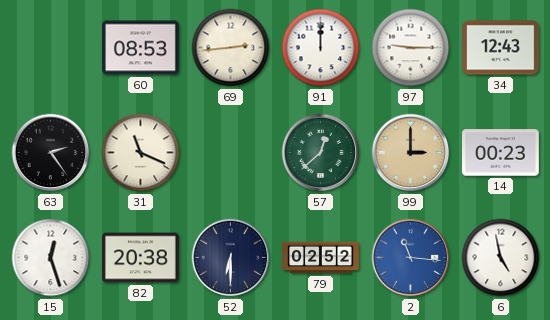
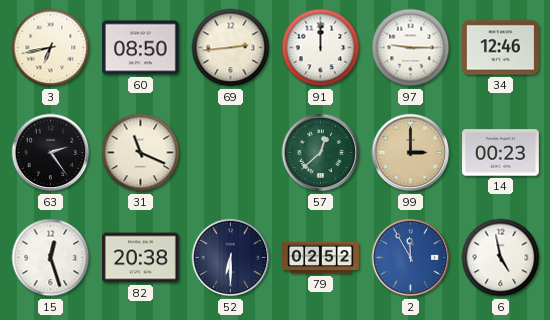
3: none -> 6:43 (51, 48)
60: 08:53 -> 08:50 (141, 48)
34: 12:43 -> 12:46 (500, 48)
2: 11:16 -> 11:55 (411, 258)
